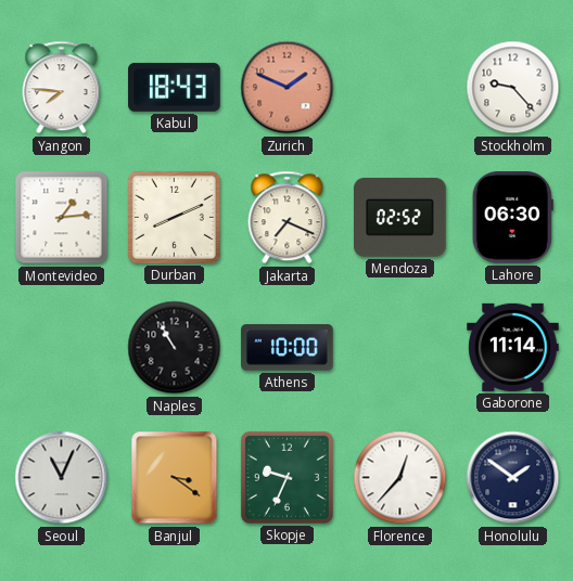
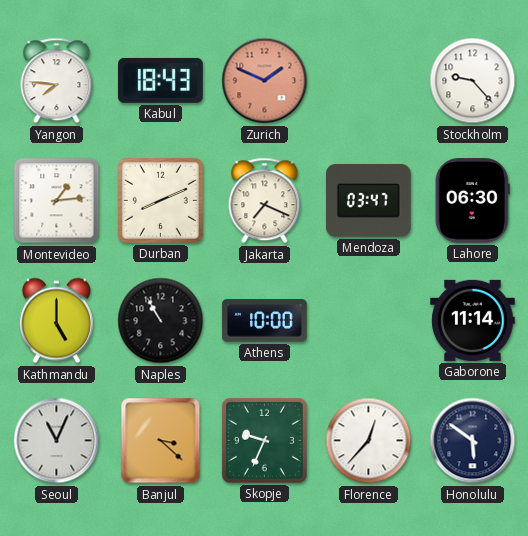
Mendoza: 02:52 -> 03:47 (369, 200)
Kathmandu: none -> 5:00 (56, 321)
Banjul: 3:21 -> 3:22 (161, 441)
Honolulu: 1:51 -> 5:51 (473, 441)
